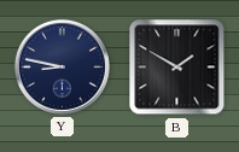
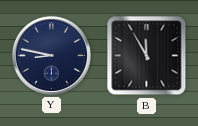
B: 1:50 -> 11:55 (147, 56)
